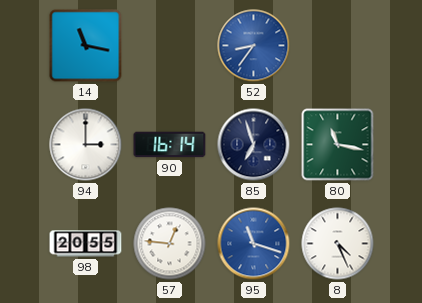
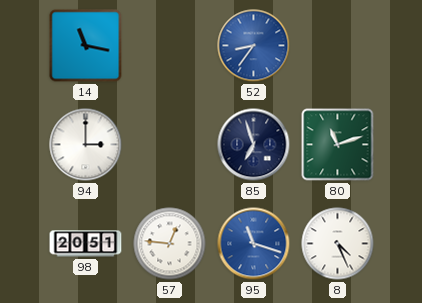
90: 16:14 -> none (170, 145)
80: 11:17 -> 11:12 (338, 145)
98: 20:55 -> 20:51 (86, 244)
